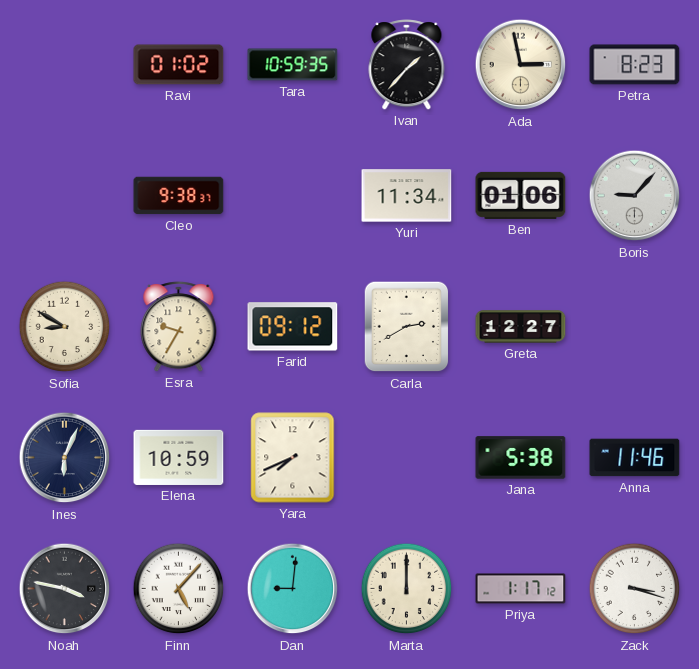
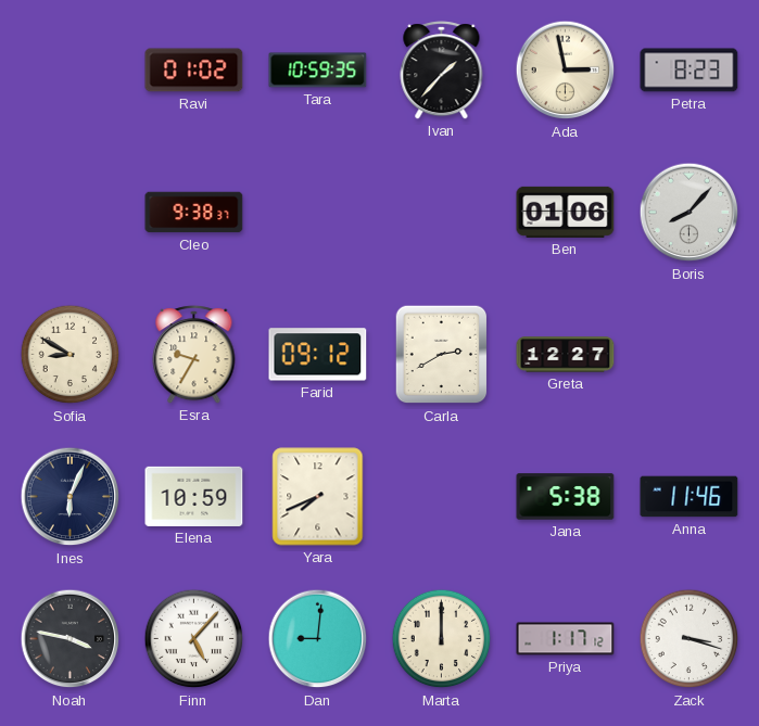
Yuri: 11:34 -> none (407, 196)
Boris: 9:07 -> 8:07 (690, 213)
